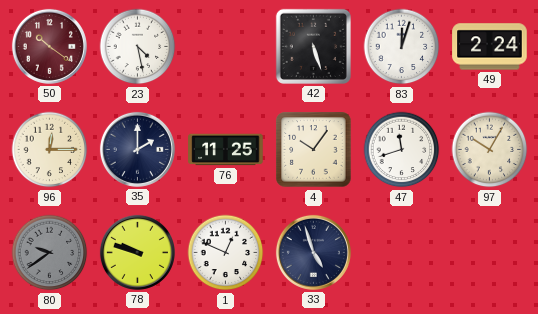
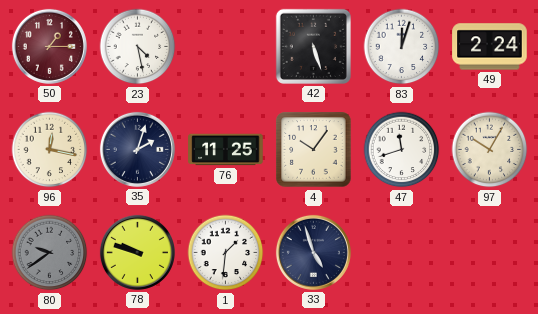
50: 10:21 -> 1:15 (49, 46)
96: 12:15 -> 12:17 (50, 150)
35: 2:00 -> 2:03 (137, 149)
1: 12:49 -> 1:31 (226, 253)
